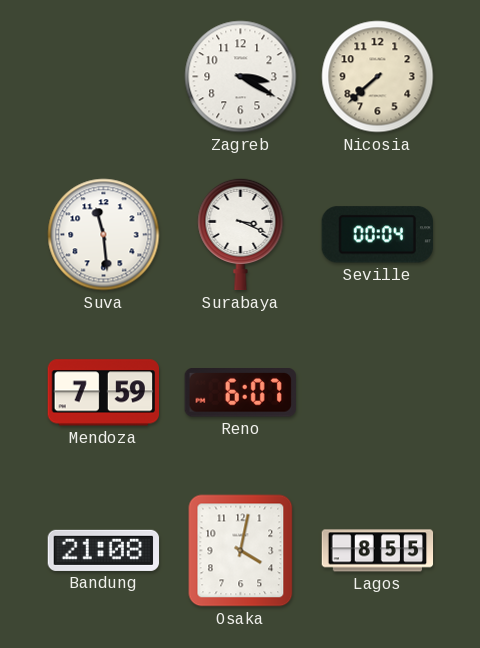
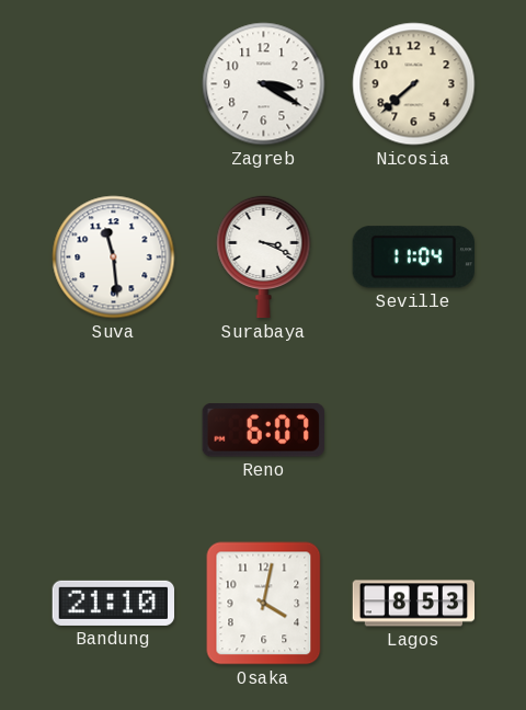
Seville: 00:04 -> 11:04 (413, 257)
Mendoza: 7:59 -> none (103, 393)
Bandung: 21:08 -> 21:10 (114, 603)
Lagos: 8:55 -> 8:53 (414, 604)
